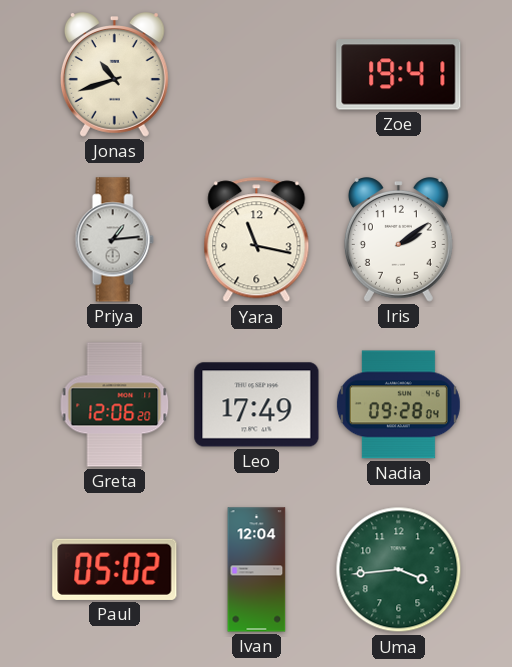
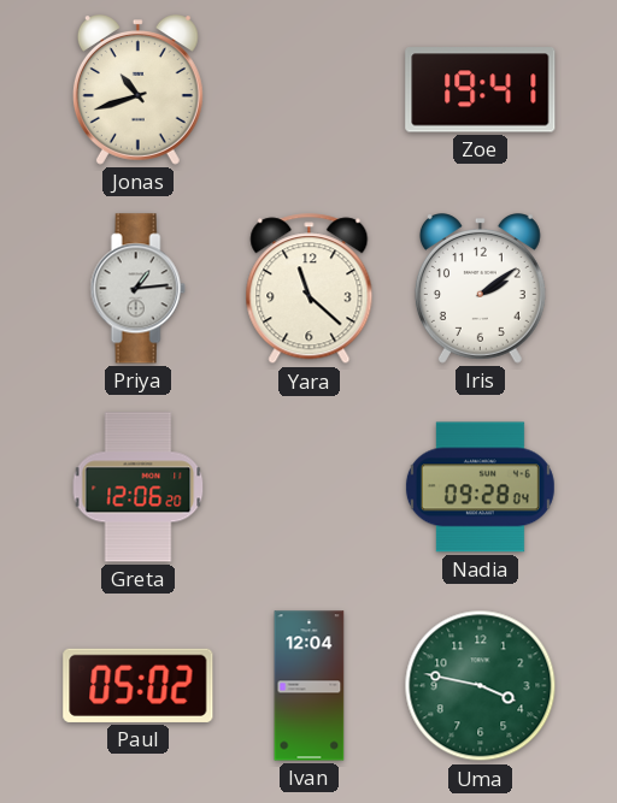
Yara: 11:17 -> 11:22 (310, 289)
Leo: 17:49 -> none (257, 405)
Uma: 3:44 -> 3:47 (481, 686)
